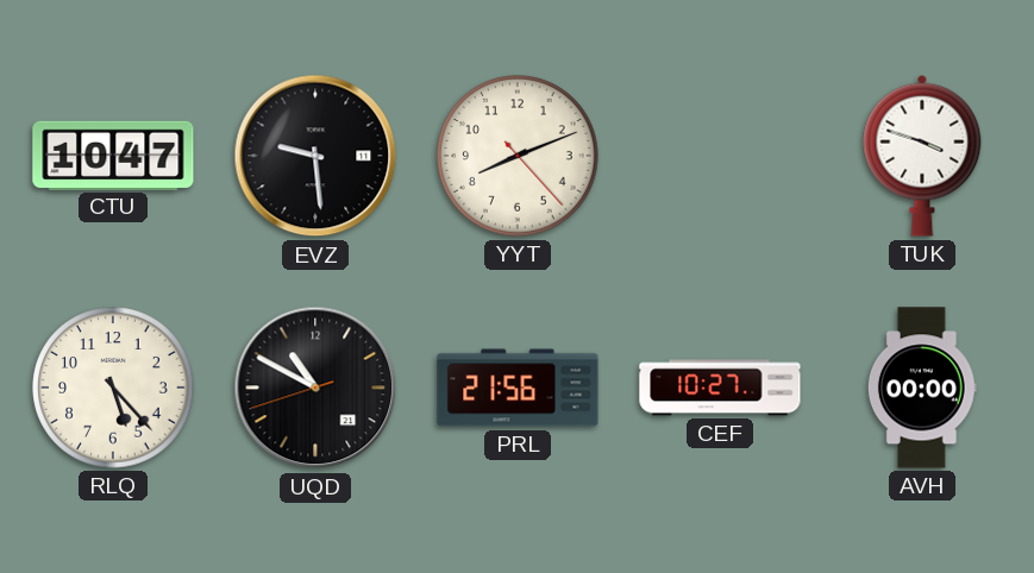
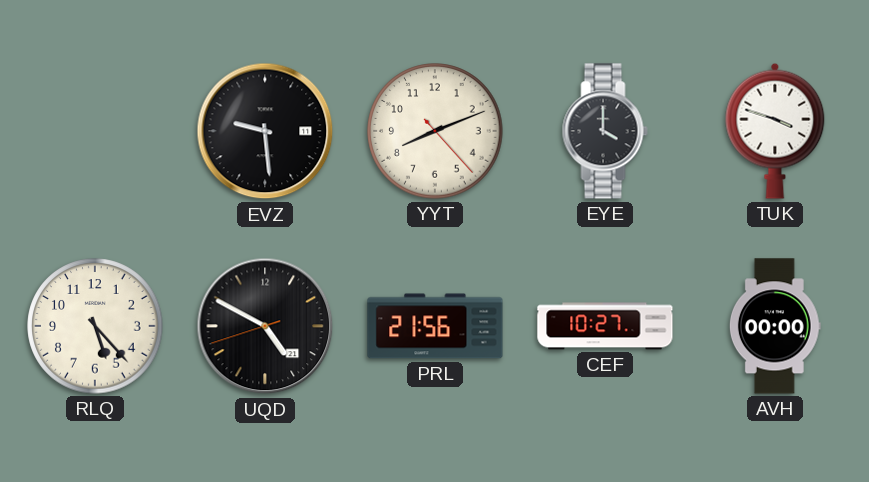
CTU: 10:47 -> none (113, 155)
EYE: none -> 4:00 (605, 131)
UQD: 10:49 -> 4:49 (265, 326)
